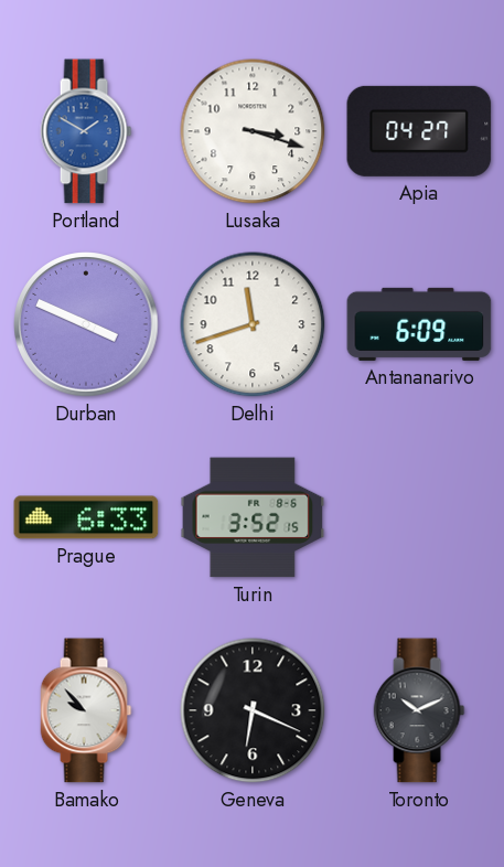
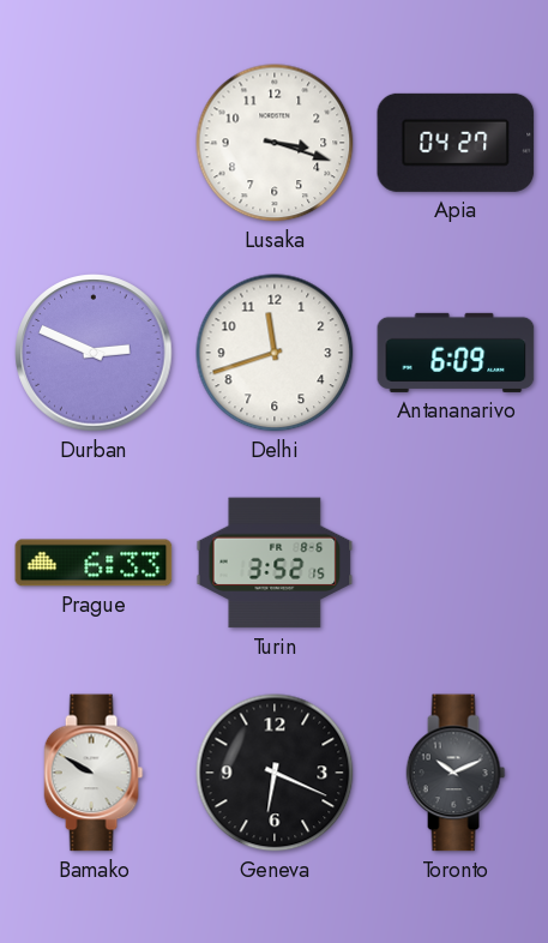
Portland: 1:50 -> none (86, 131)
Durban: 3:49 -> 2:49 (94, 353)
Bamako: 9:53 -> 9:50 (94, 773)
